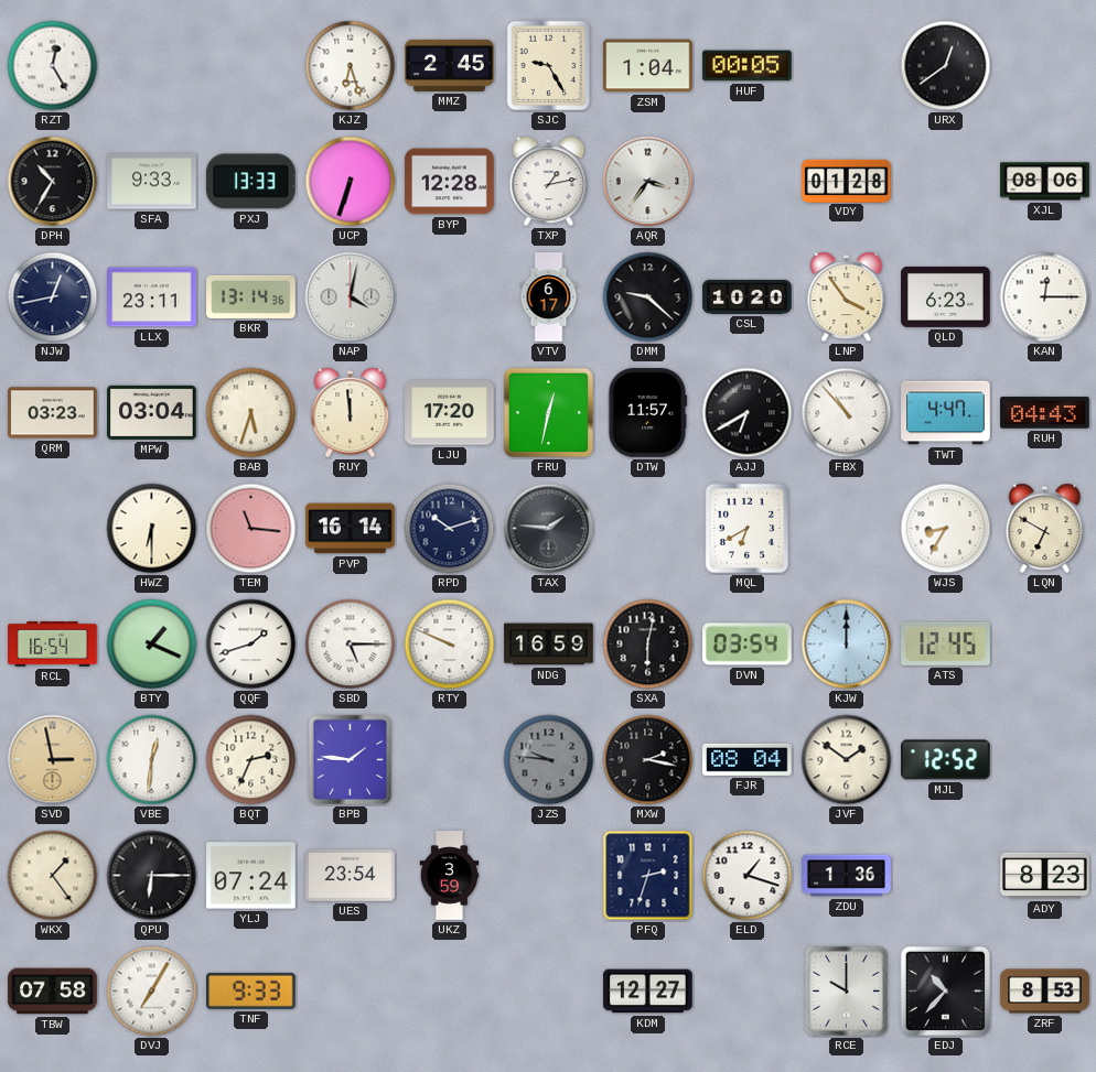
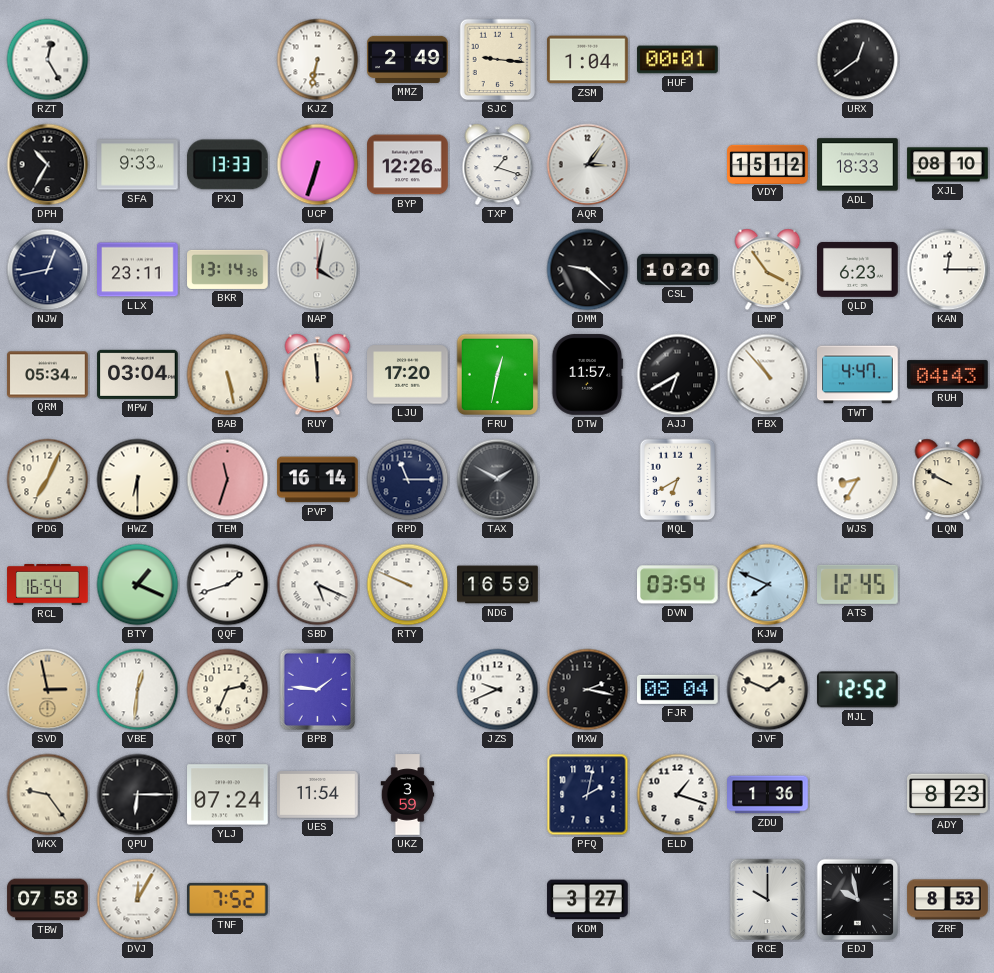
KJZ: 6:27 -> 6:32 (318, 60)
MMZ: 2:45 -> 2:49 (408, 59)
SJC: 9:25 -> 9:16 (498, 60)
HUF: 00:05 -> 00:01 (678, 60)
BYP: 12:28 -> 12:26 (408, 165)
TXP: 1:13 -> 1:18 (498, 165)
AQR: 3:36 -> 3:06 (588, 165)
VDY: 01:28 -> 15:12 (768, 164)
ADL: none -> 18:33 (858, 165)
XJL: 08:06 -> 08:10 (948, 165)
VTV: 6:17 -> none (549, 297)
QRM: 03:23 -> 05:34 (48, 375)
BAB: 5:33 -> 5:28 (228, 375)
PDG: none -> 7:04 (48, 480)
TEM: 11:16 -> 11:33 (228, 480)
RPD: 10:12 -> 11:15 (408, 480)
TAX: 1:46 -> 1:50 (498, 480)
LQN: 6:50 -> 9:50 (948, 480)
SBD: 5:15 -> 5:19 (318, 585)
SXA: 6:02 -> none (648, 645)
KJW: 12:00 -> 7:49 (768, 585)
JZS: 9:46 -> 9:41 (498, 690)
JZS dial: grey -> white (498, 690)
JVF: 1:51 -> 1:49 (768, 690)
WKX: 1:24 -> 9:24 (48, 795)
UES: 23:54 -> 11:54 (318, 795)
PFQ: 2:33 -> 2:02 (588, 795)
DVJ: 7:05 -> 12:05 (138, 900)
TNF: 9:33 -> 7:52 (228, 899)
KDM: 12:27 -> 3:27 (588, 900)
EDJ: 10:37 -> 9:58 (858, 900)
